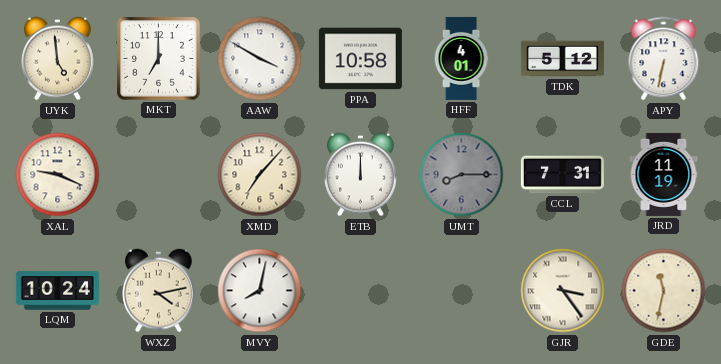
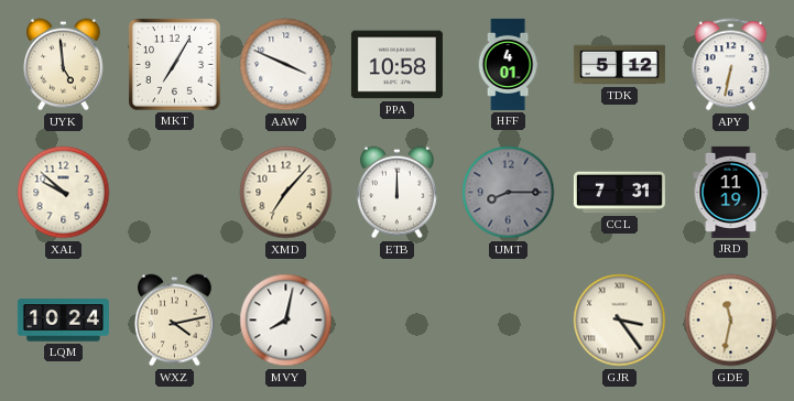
MKT: 7:00 -> 7:05 (175, 65)
AAW: 3:50 -> 3:49 (286, 65)
XAL: 9:19 -> 9:52 (64, 193)
